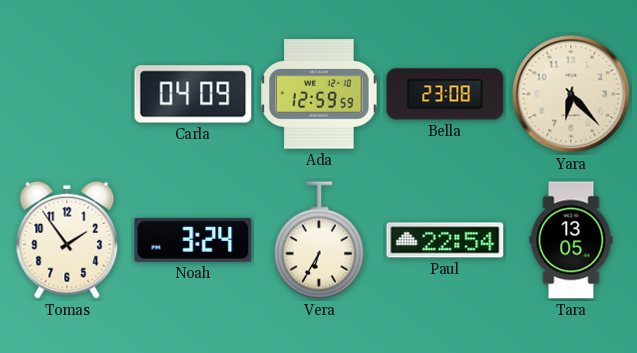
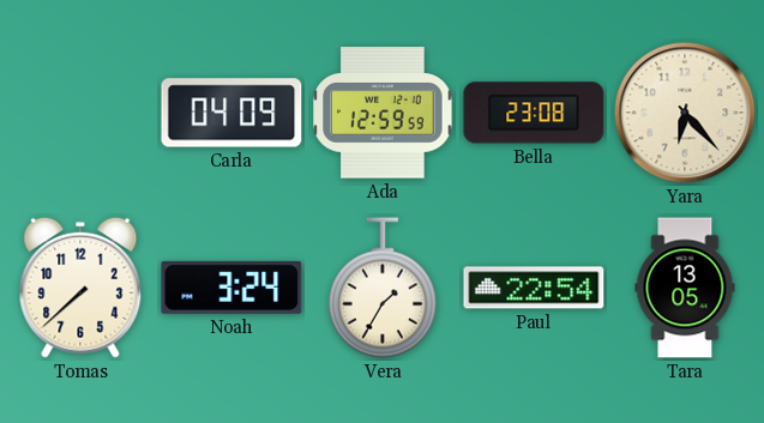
Tomas: 1:54 -> 7:38 (80, 288)
Vera: 6:35 -> 1:35 (383, 288)
